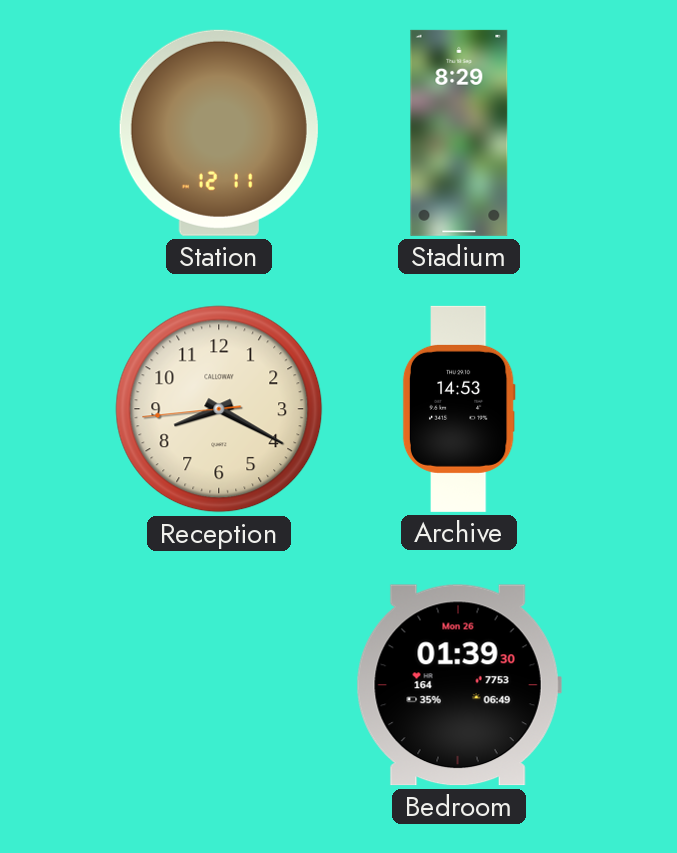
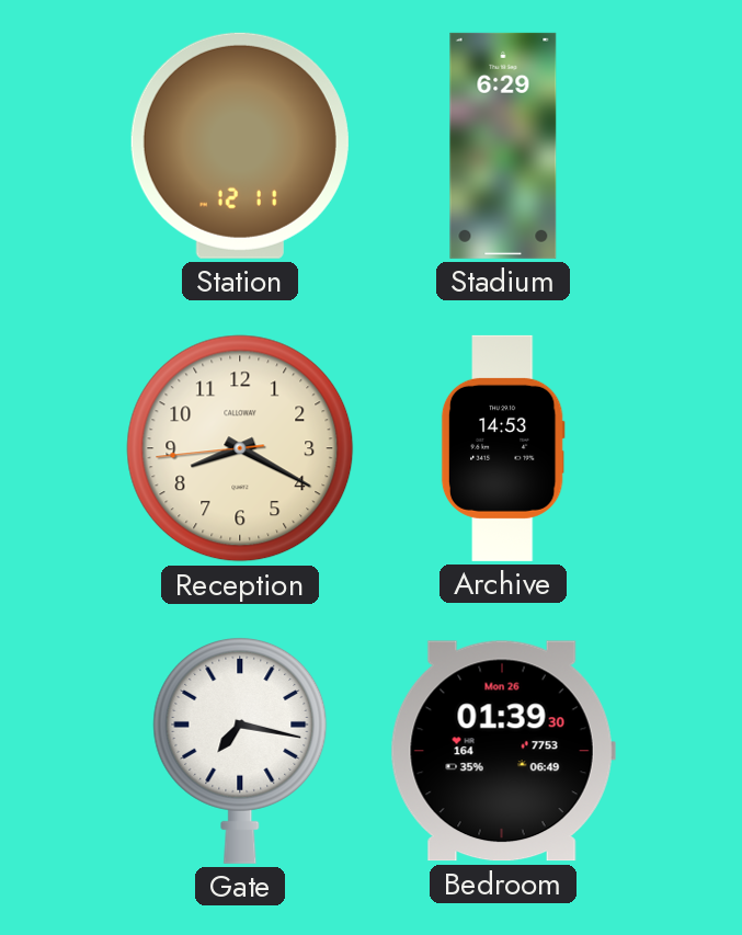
Stadium: 8:29 -> 6:29 (503, 146)
Gate: none -> 7:17 (240, 750)
